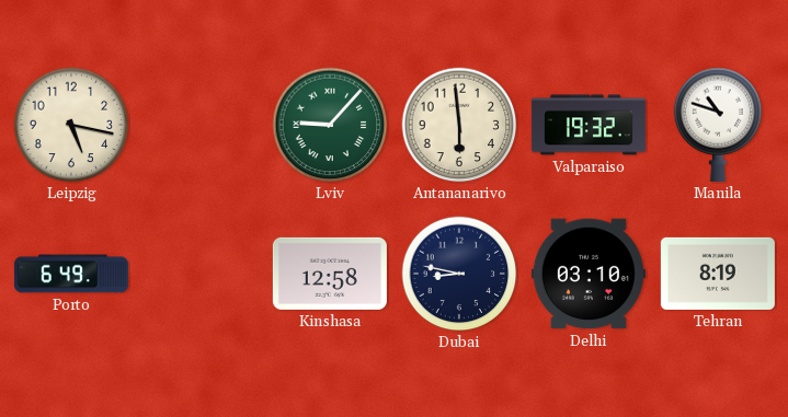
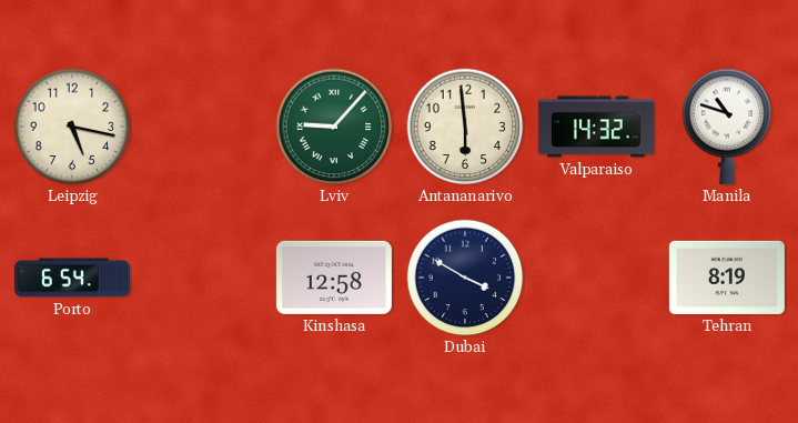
Valparaiso: 19:32 -> 14:32 (596, 127)
Porto: 6:49 -> 6:54 (72, 278)
Dubai: 8:47 -> 3:50 (465, 278)
Delhi: 03:10 -> none (589, 274)
